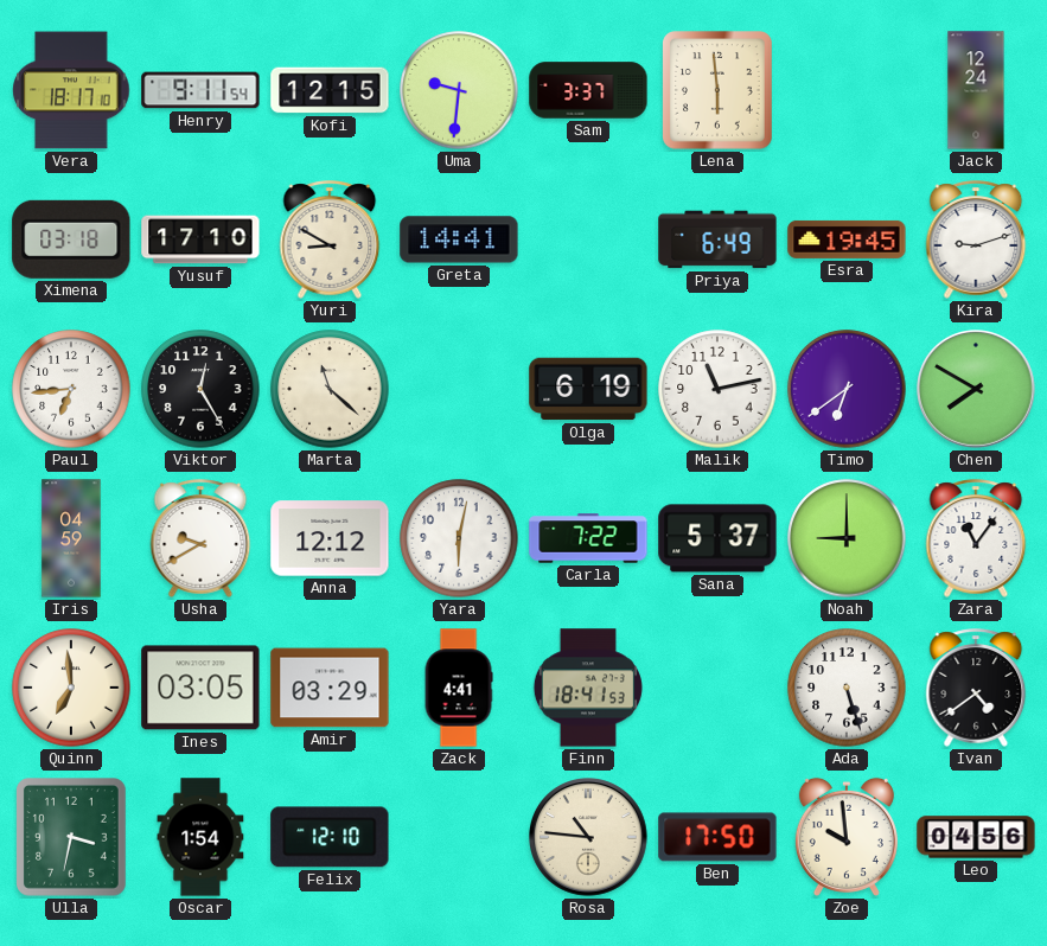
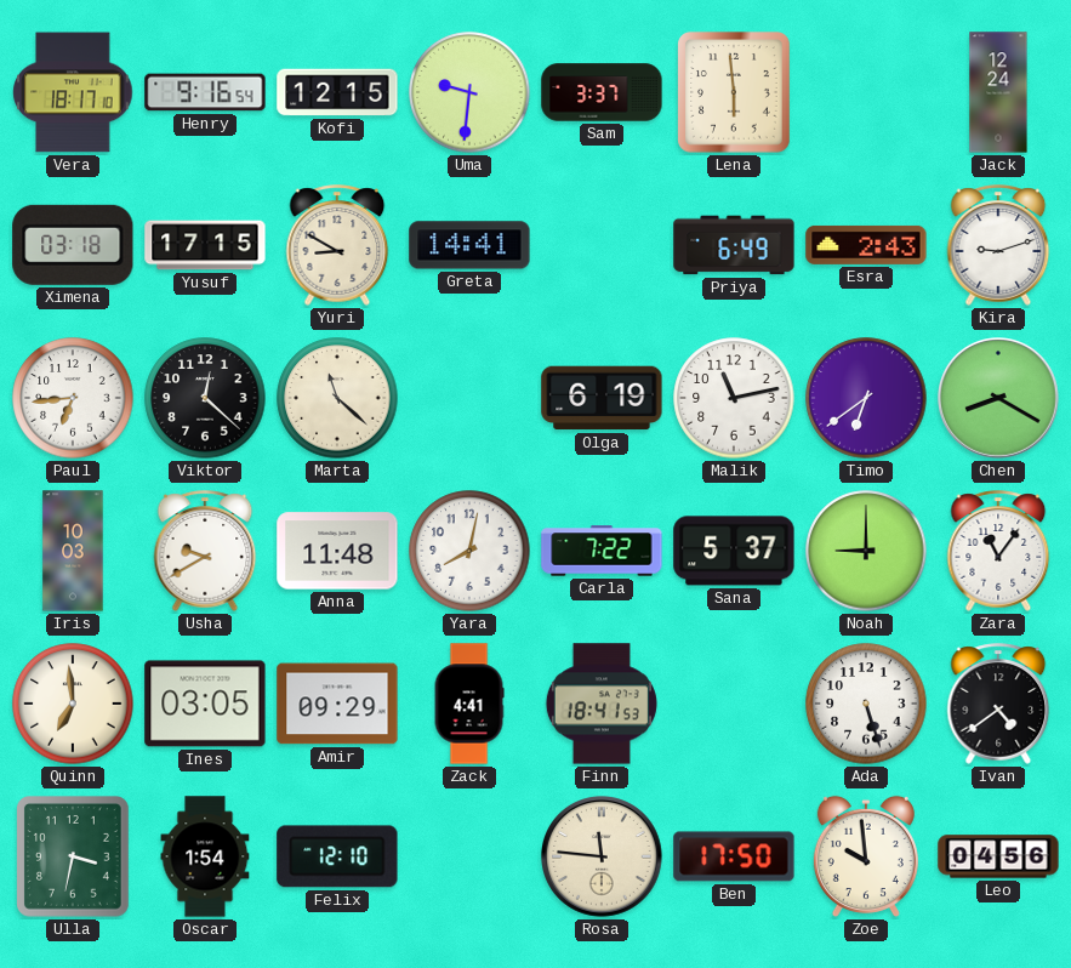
Henry: 9:11 -> 9:16 (205, 92)
Yusuf: 17:10 -> 17:15 (205, 245)
Esra: 19:45 -> 2:43 (866, 245)
Viktor: 12:25 -> 12:22 (205, 398)
Chen: 7:50 -> 8:20 (999, 399)
Iris: 04:59 -> 10:03 (73, 551)
Anna: 12:12 -> 11:48 (337, 551)
Yara: 6:02 -> 8:02 (469, 551)
Amir: 03:29 -> 09:29 (337, 704)
Rosa: 10:46 -> 11:46 (603, 858)
